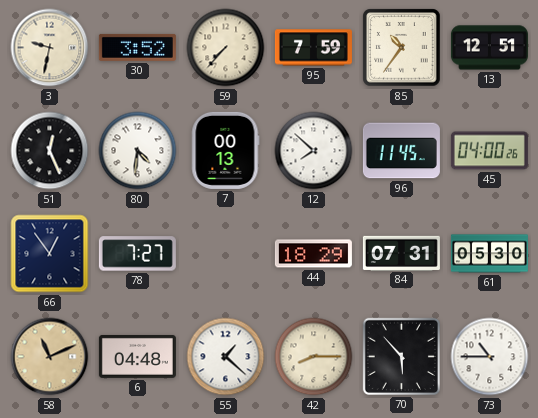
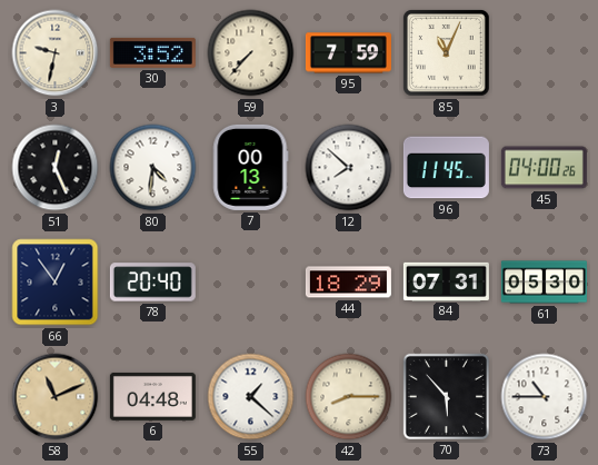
85: 10:36 -> 11:04 (447, 53)
13: 12:51 -> none (489, 48)
78: 7:27 -> 20:40 (152, 283)
